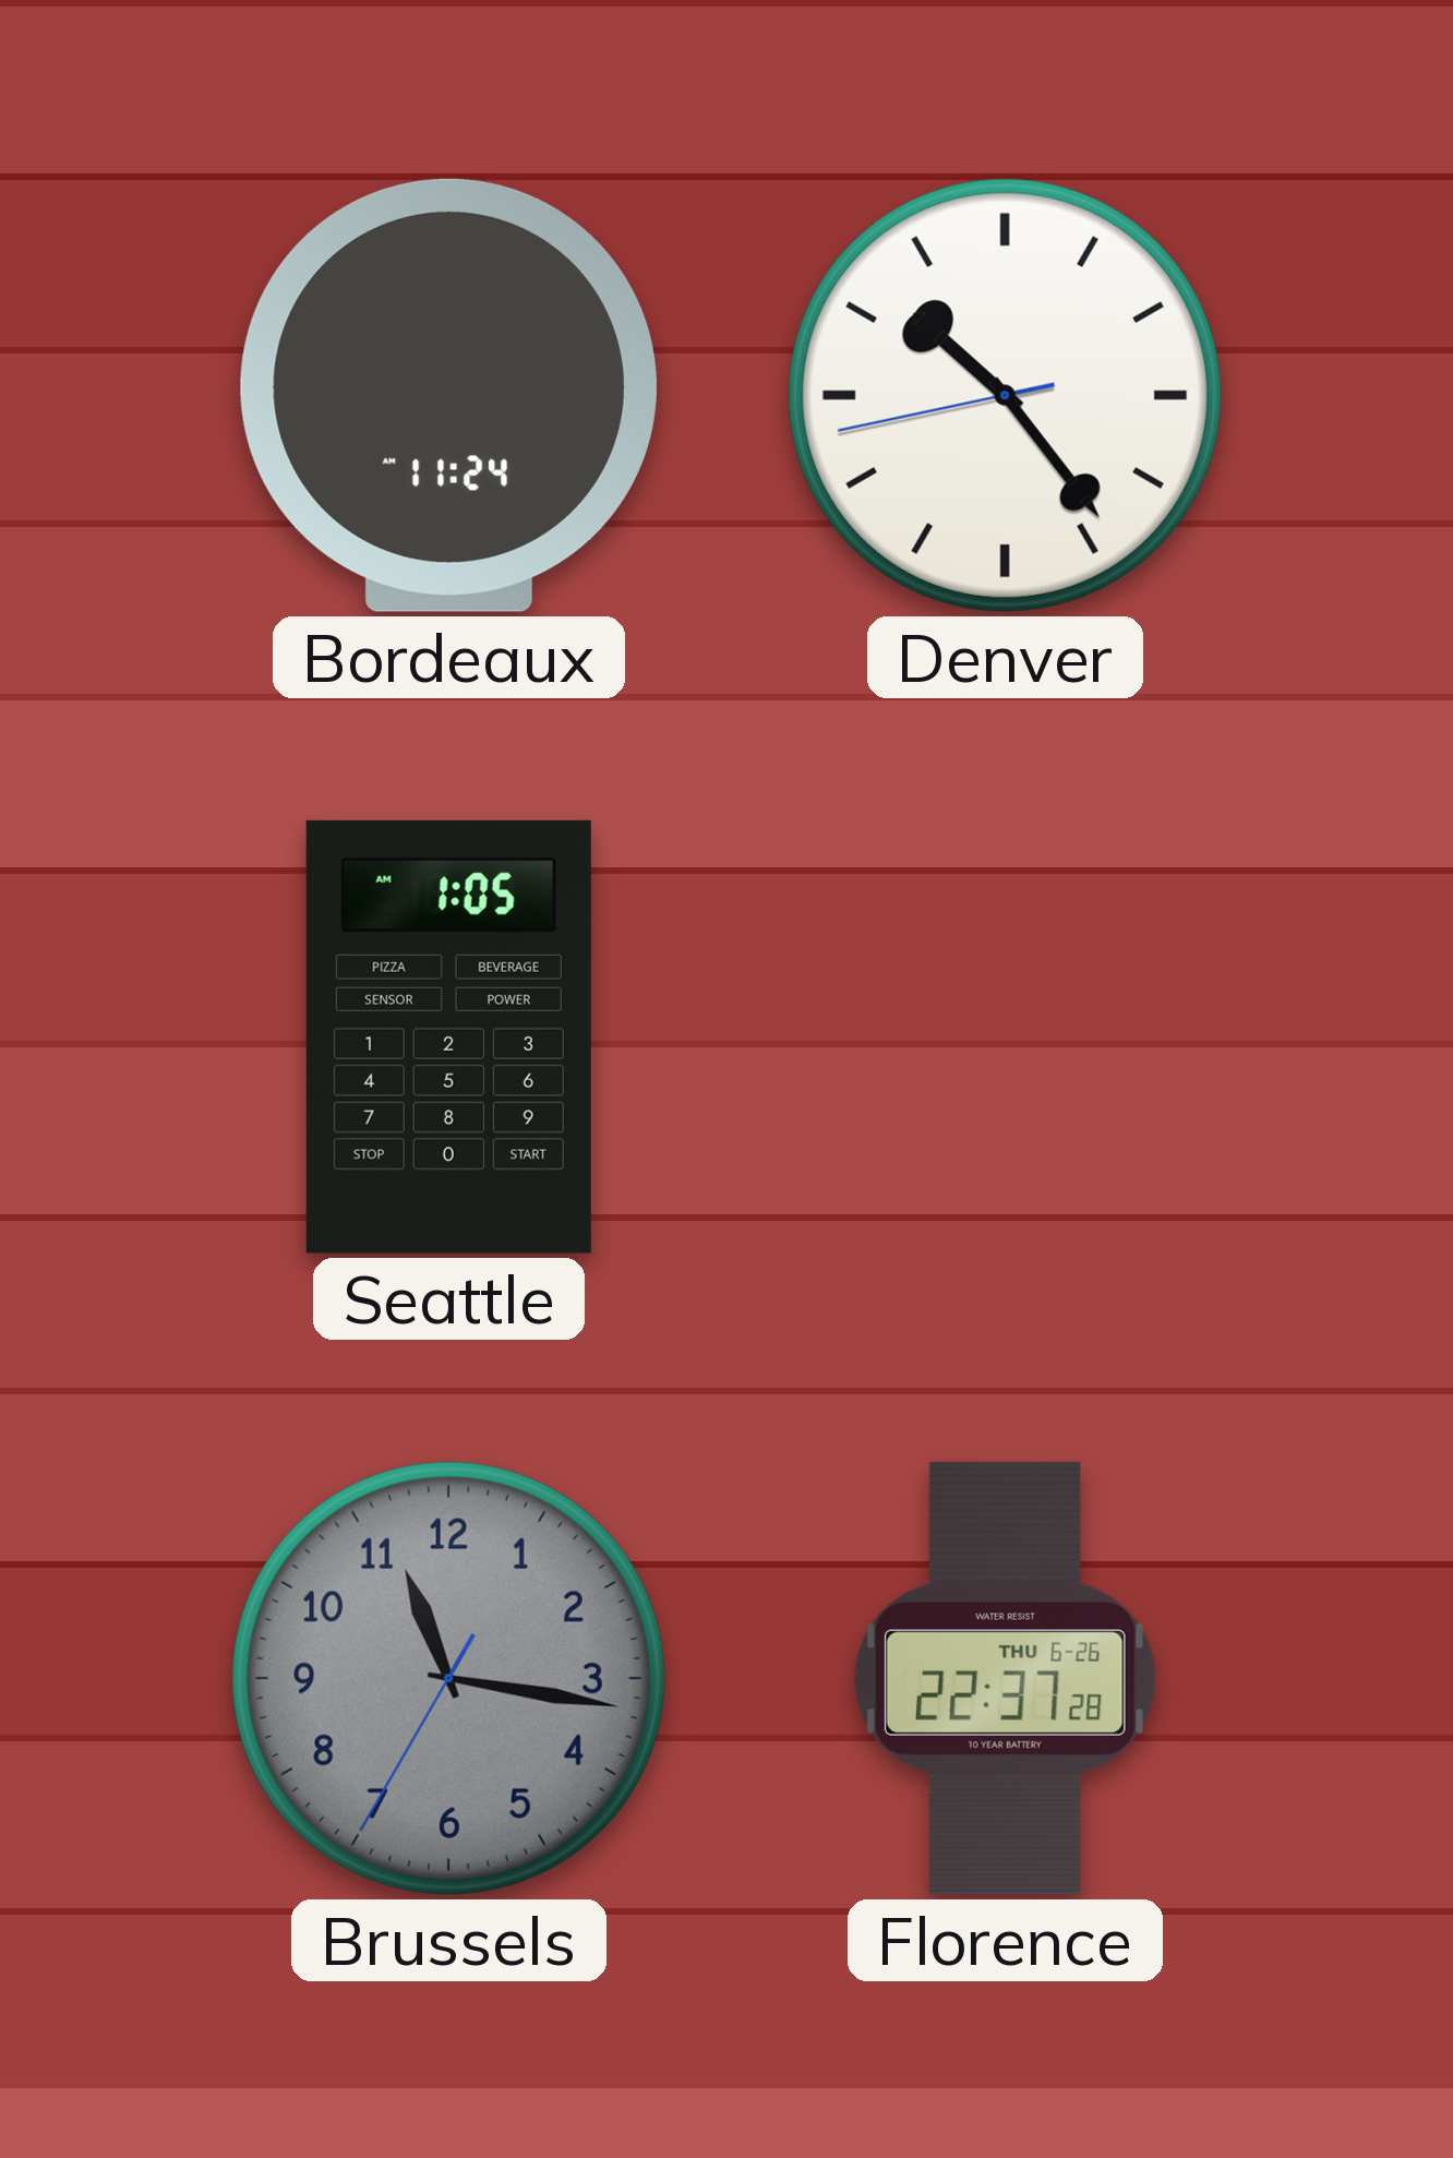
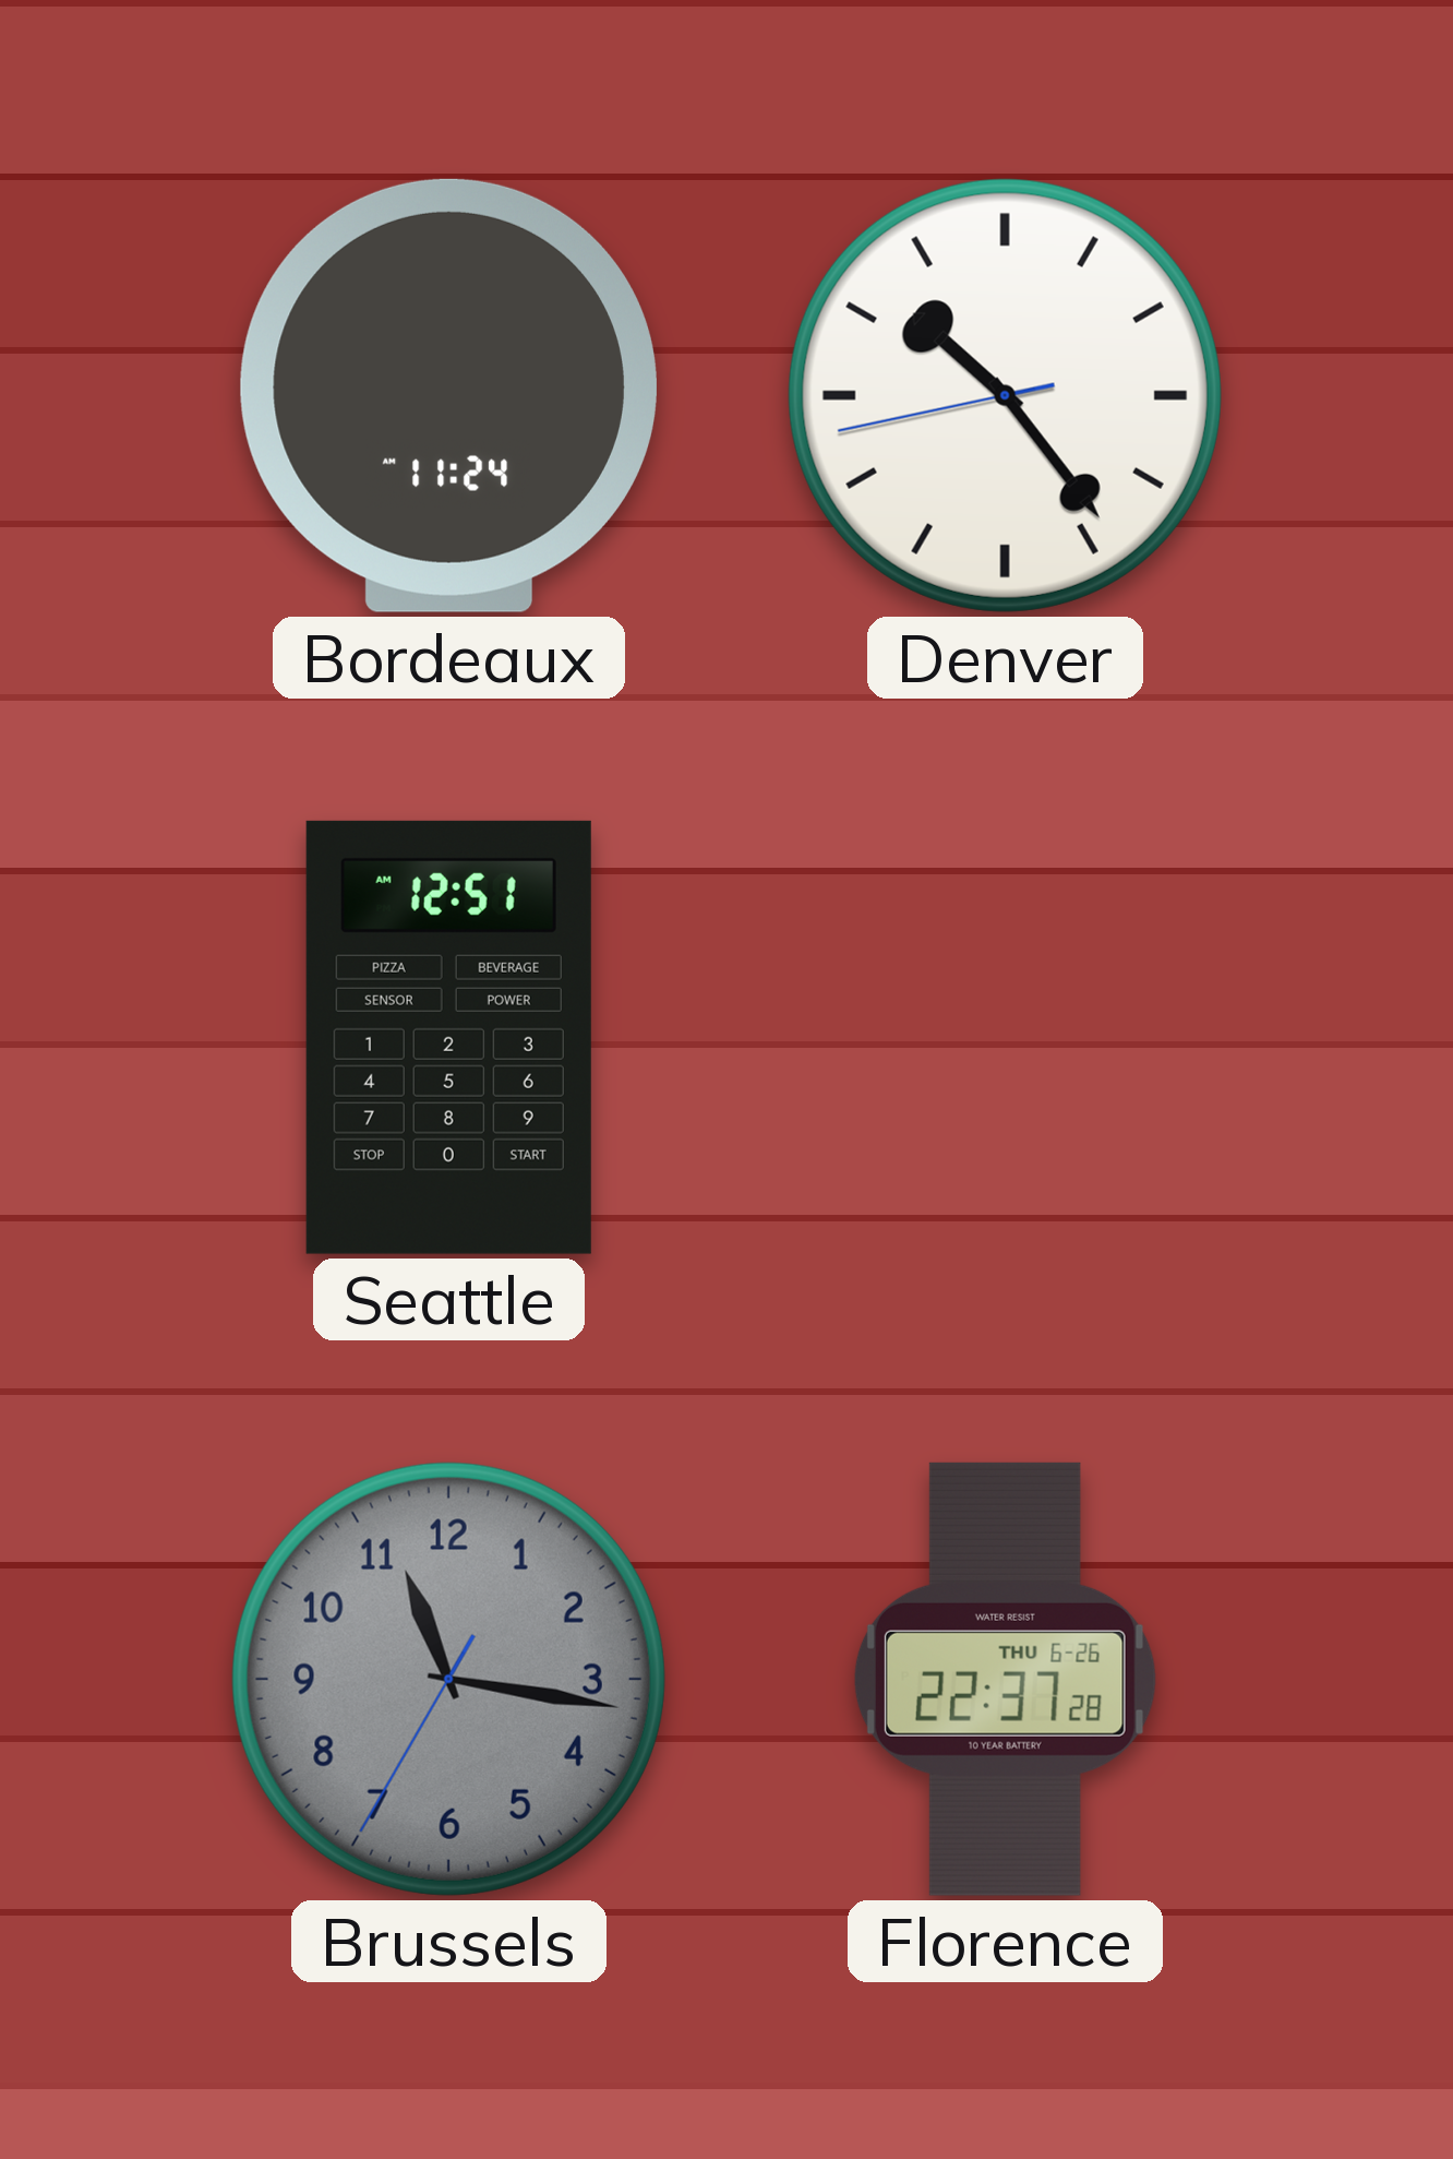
Seattle: 1:05 -> 12:51 (448, 1037)
